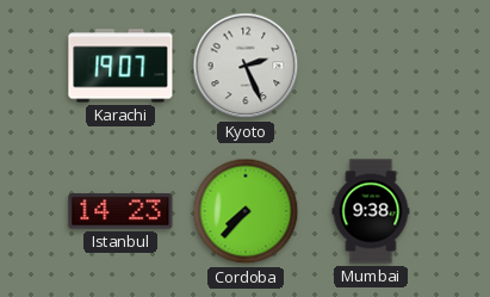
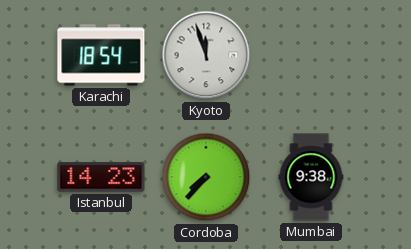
Karachi: 19:07 -> 18:54 (101, 55)
Kyoto: 2:26 -> 11:57 (206, 55)
